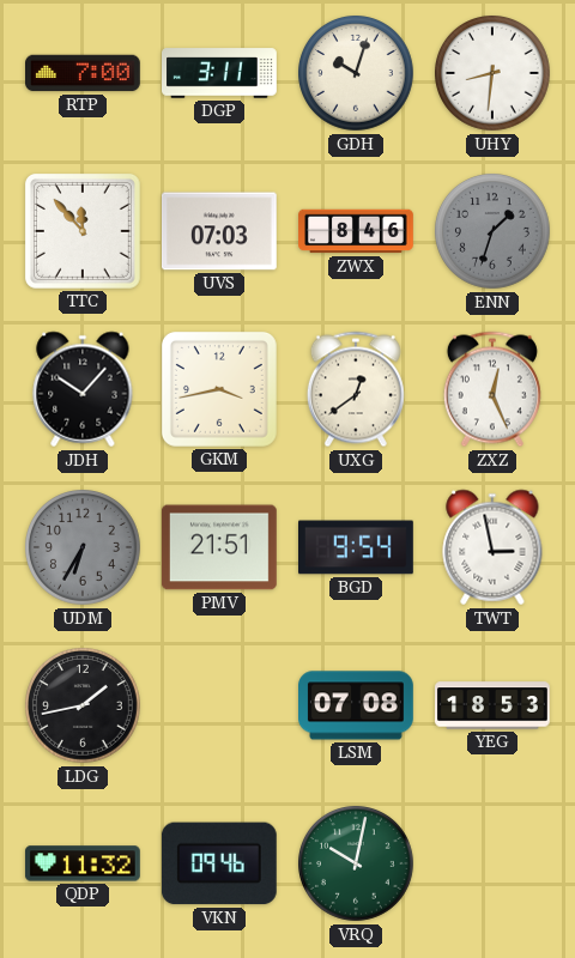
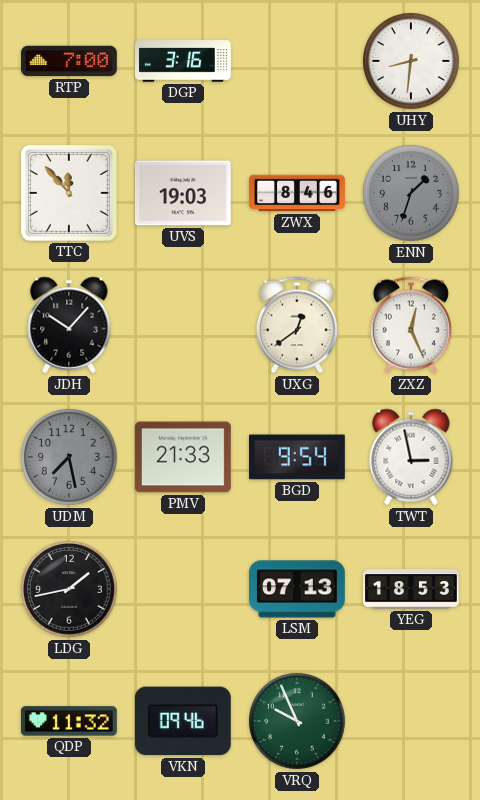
DGP: 3:11 -> 3:16 (184, 61)
GDH: 10:03 -> none (357, 74)
UVS: 07:03 -> 19:03 (183, 193)
GKM: 3:43 -> none (219, 389)
UDM: 6:35 -> 7:28 (70, 458)
PMV: 21:51 -> 21:33 (183, 457)
LSM: 07:08 -> 07:13 (298, 589)
VRQ: 10:02 -> 9:56 (298, 722)
